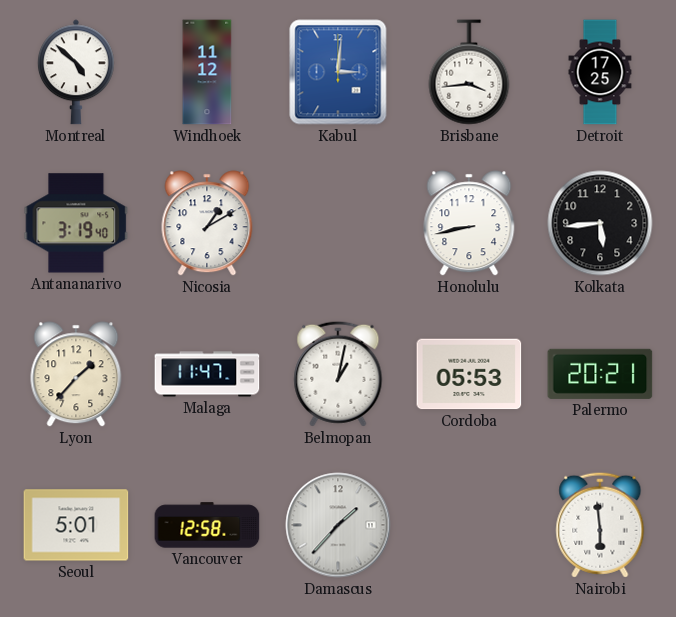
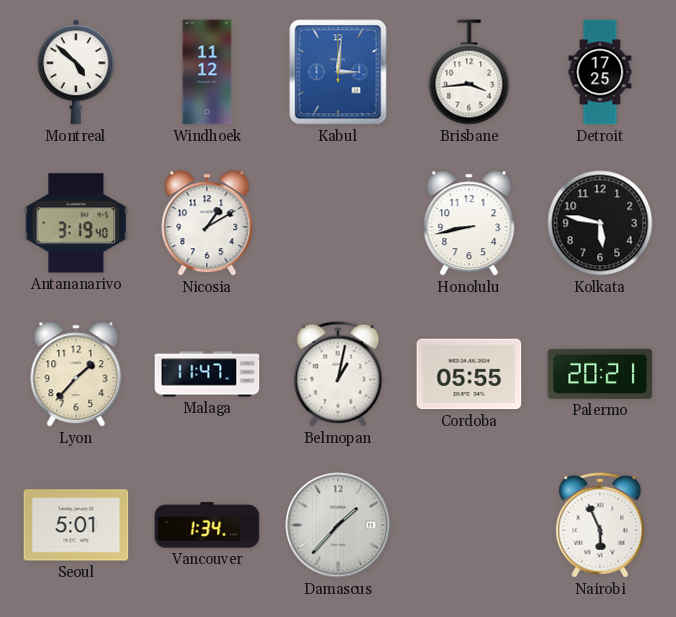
Kolkata: 5:44 -> 5:47 (600, 223)
Cordoba: 05:53 -> 05:55 (469, 374)
Vancouver: 12:58 -> 1:34 (207, 525)
Nairobi: 5:59 -> 5:56 (600, 525)
